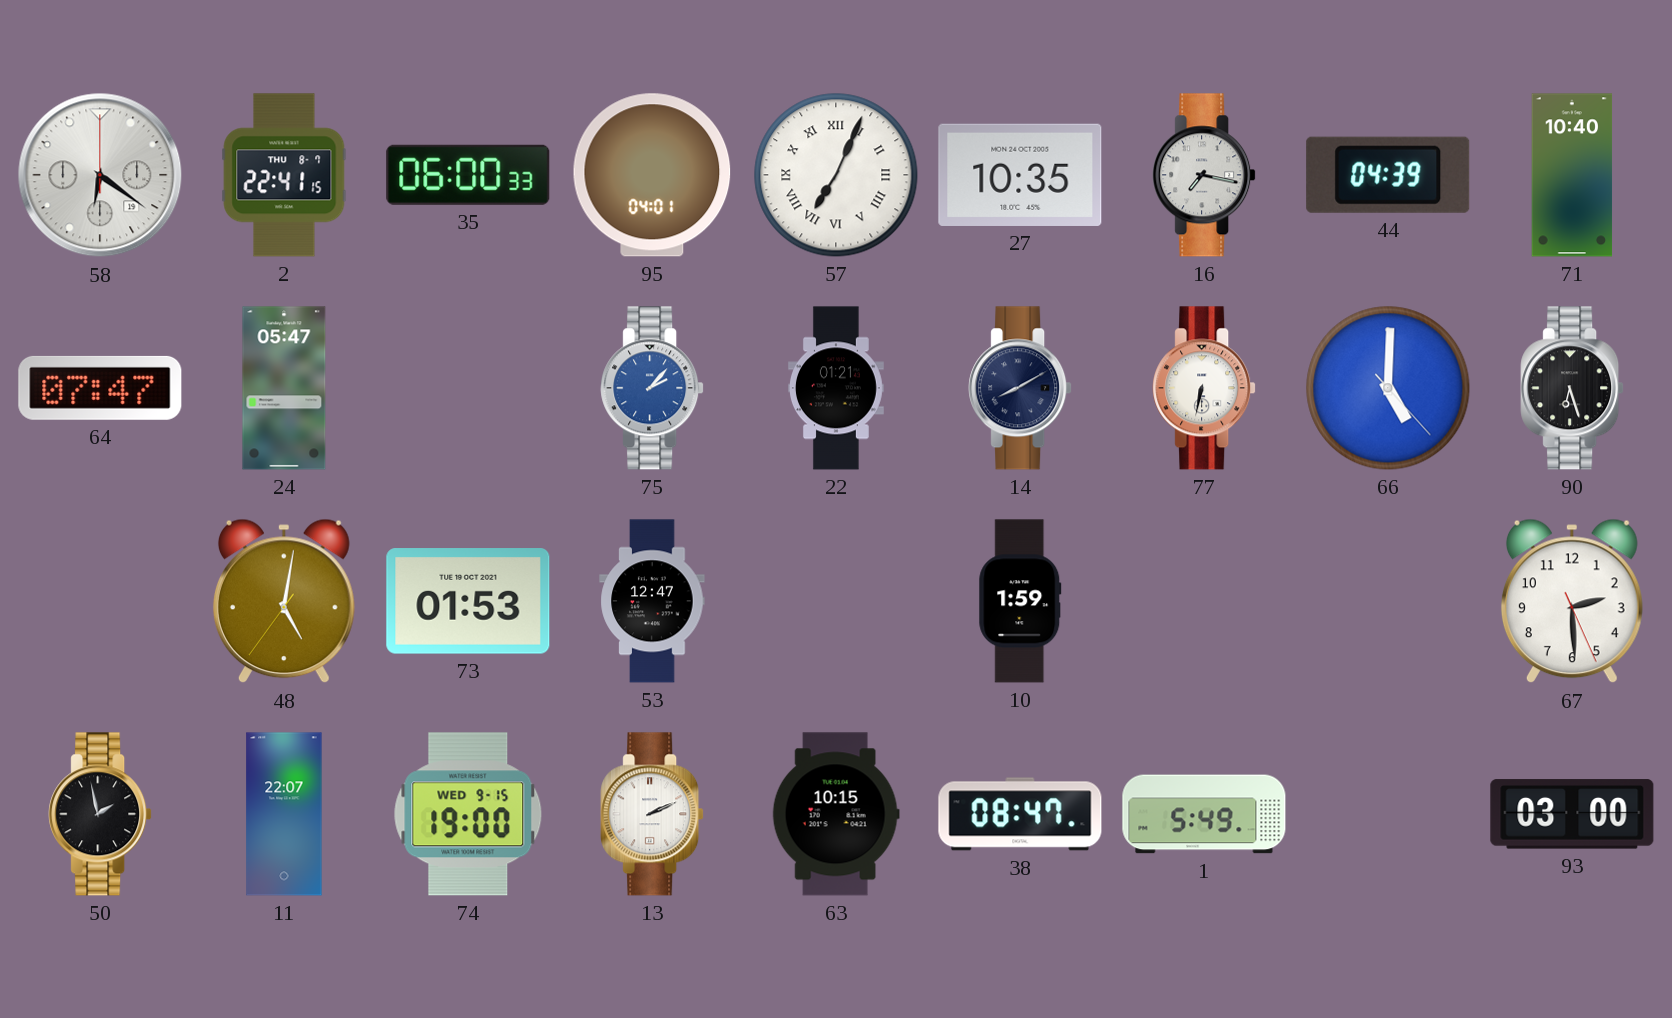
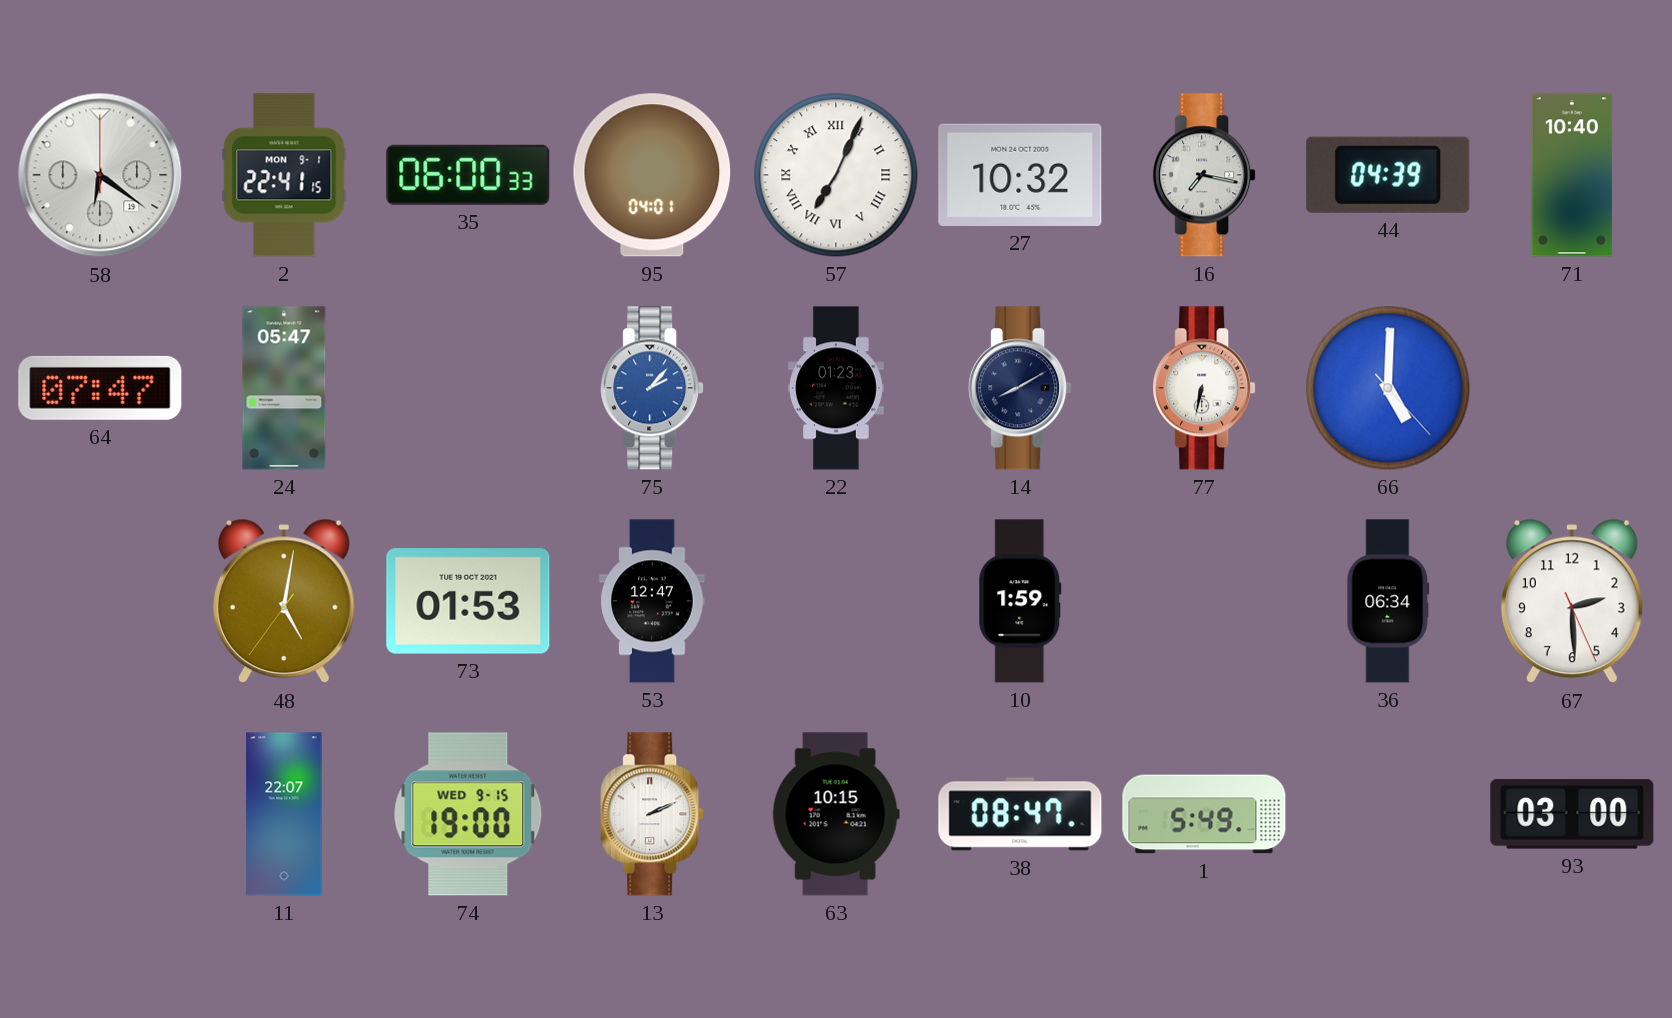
2 date: THU 8-7 -> MON 9-1 (284, 175)
27: 10:35 -> 10:32 (1020, 175)
22: 01:21 -> 01:23 (837, 388)
90: 6:27 -> none (1572, 388)
36: none -> 06:34 (1388, 601)
50: 1:58 -> none (100, 814)
